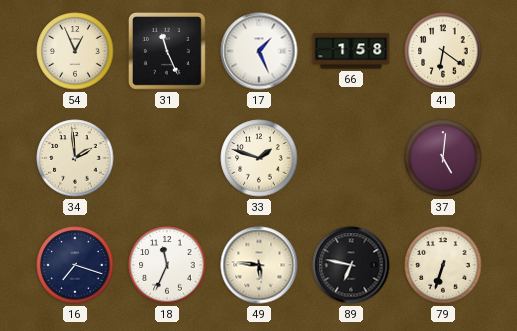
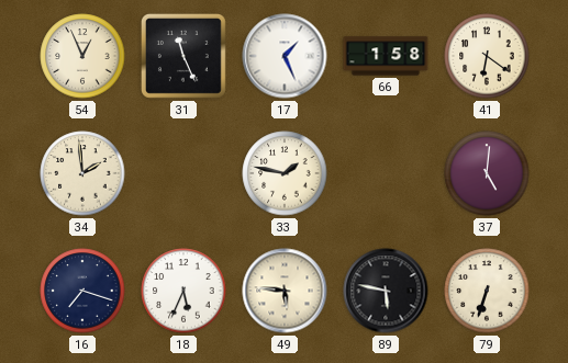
33: 1:48 -> 1:47 (285, 173)
18: 11:34 -> 5:34 (183, 291)
89: 6:47 -> 5:47 (386, 291)
